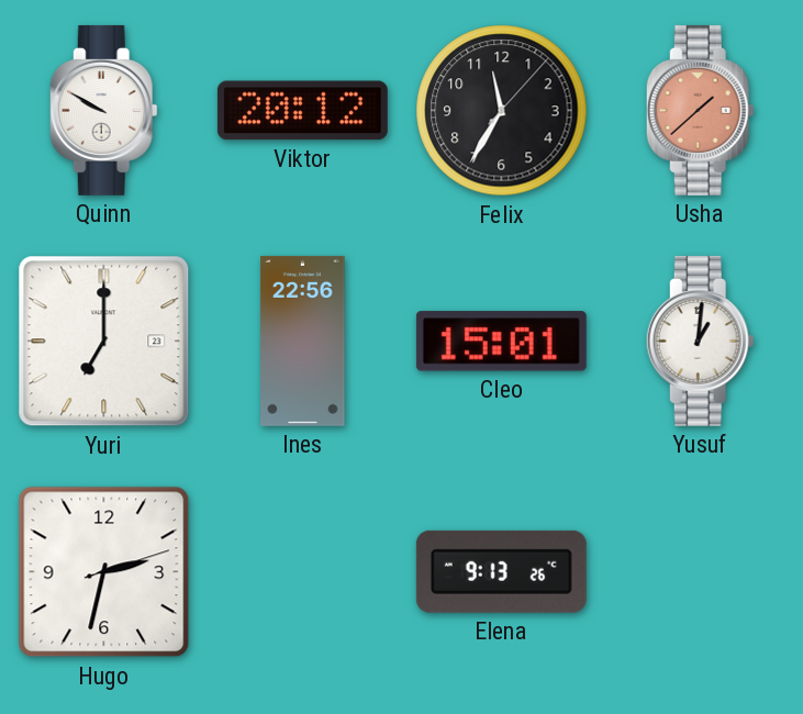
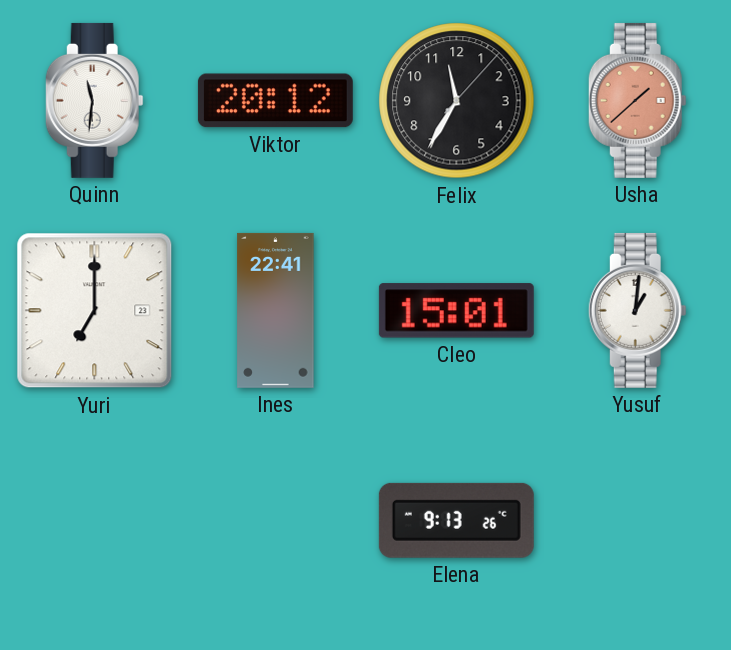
Quinn: 9:50 -> 11:31 (94, 100)
Ines: 22:56 -> 22:41 (276, 310)
Hugo: 2:32 -> none (104, 572)
